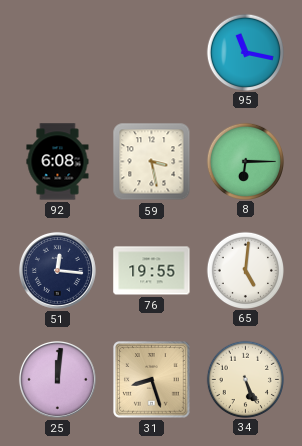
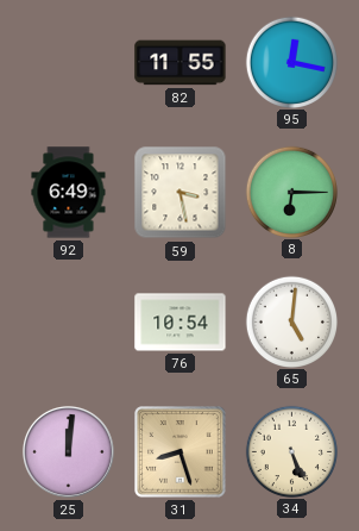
82: none -> 11:55 (181, 63)
95: 11:17 -> 12:17 (291, 62)
92: 6:08 -> 6:49 (69, 193)
51: 12:16 -> none (57, 270)
76: 19:55 -> 10:54 (181, 323)
